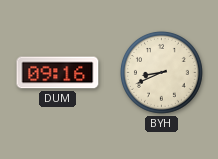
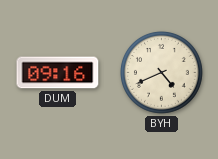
BYH: 8:41 -> 4:41 (161, 72)
